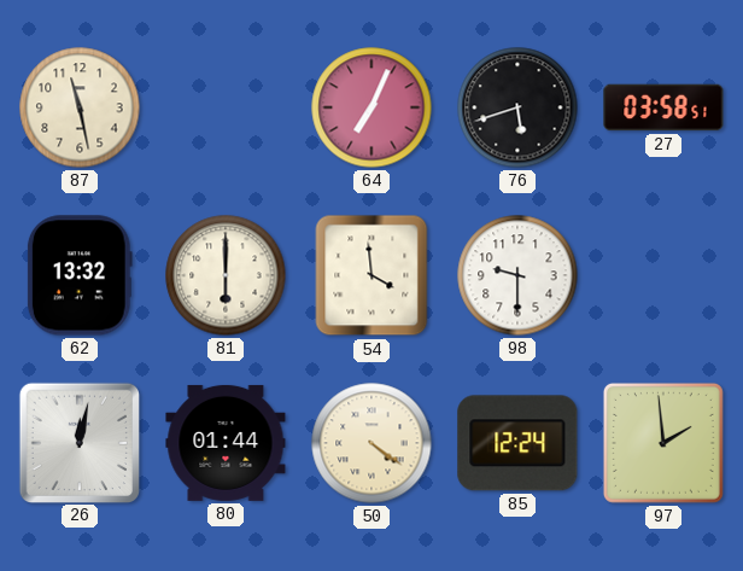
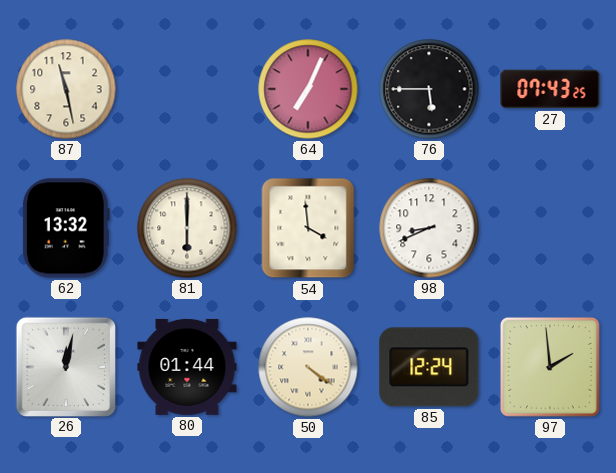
76: 5:42 -> 5:45 (429, 89)
27: 03:58 -> 07:43 (550, 89)
98: 9:30 -> 8:41 (429, 228)
